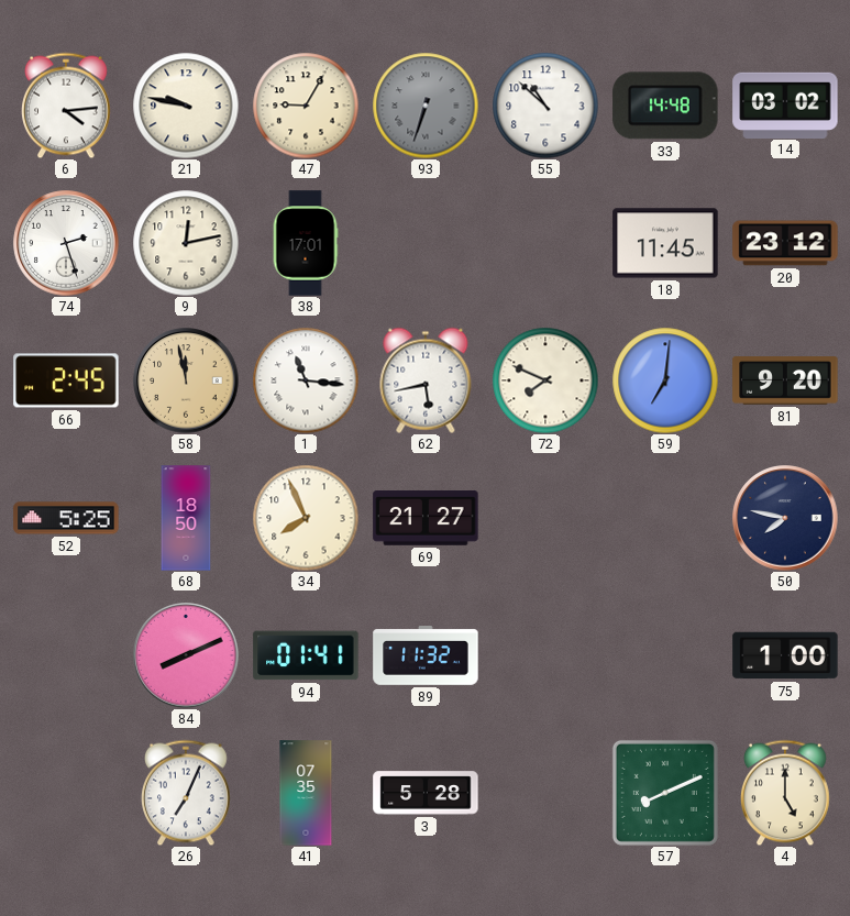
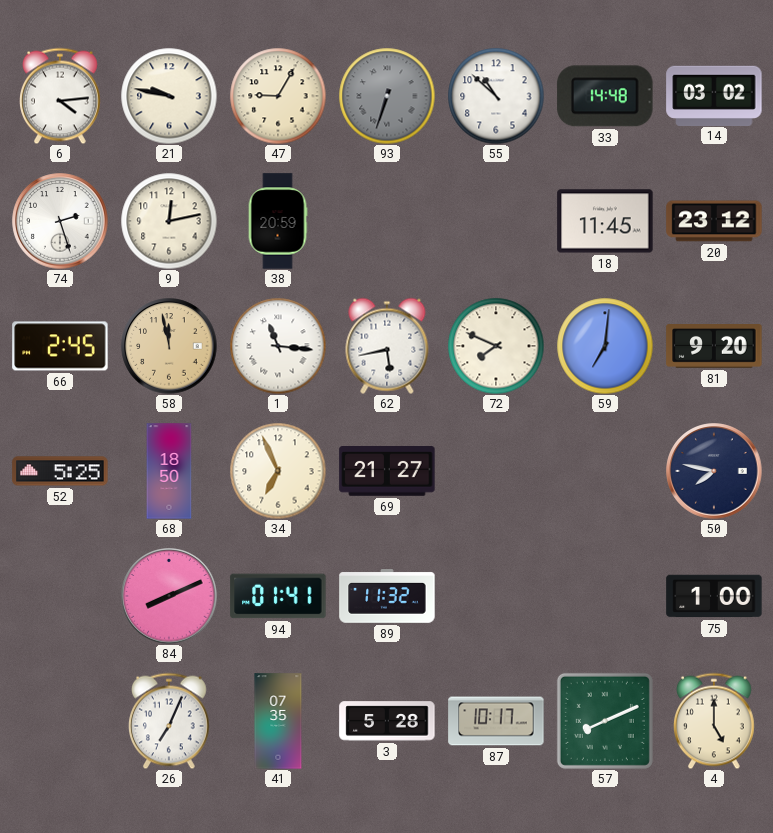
38: 17:01 -> 20:59 (278, 221)
34: 7:56 -> 6:56 (278, 471)
87: none -> 10:17 (496, 721)
